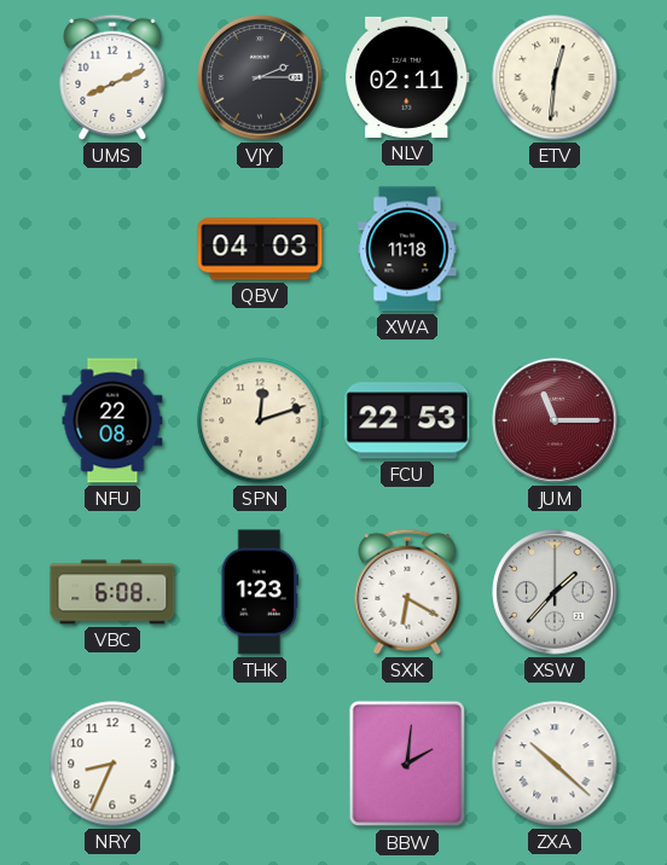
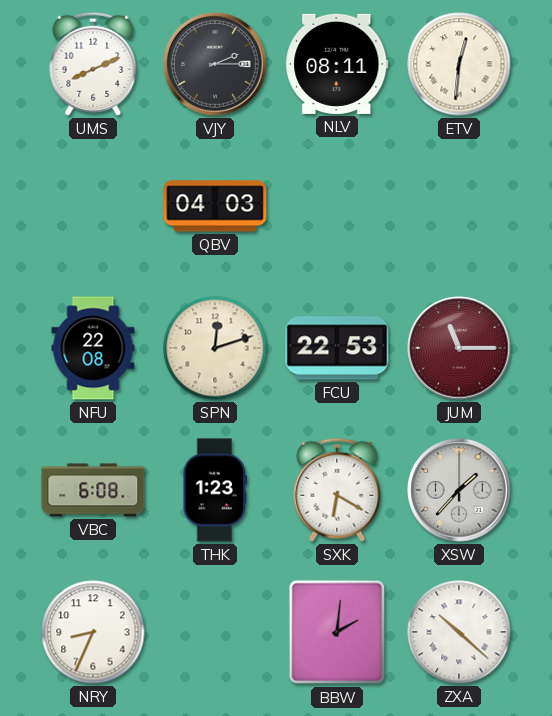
NLV: 02:11 -> 08:11 (337, 64)
XWA: 11:18 -> none (407, 249)
